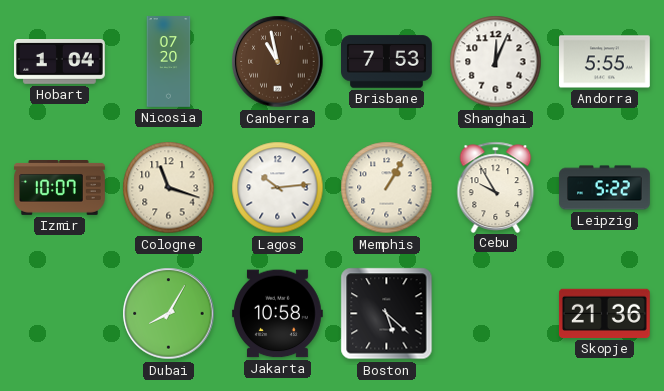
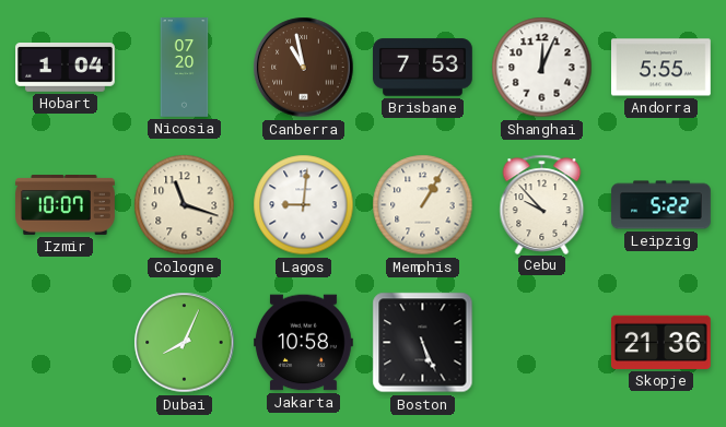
Lagos: 10:14 -> 9:01 (304, 205)
Cebu: 9:55 -> 9:53 (542, 204)
Dubai: 8:05 -> 8:04 (185, 343)
Boston: 5:22 -> 5:26 (423, 343)
